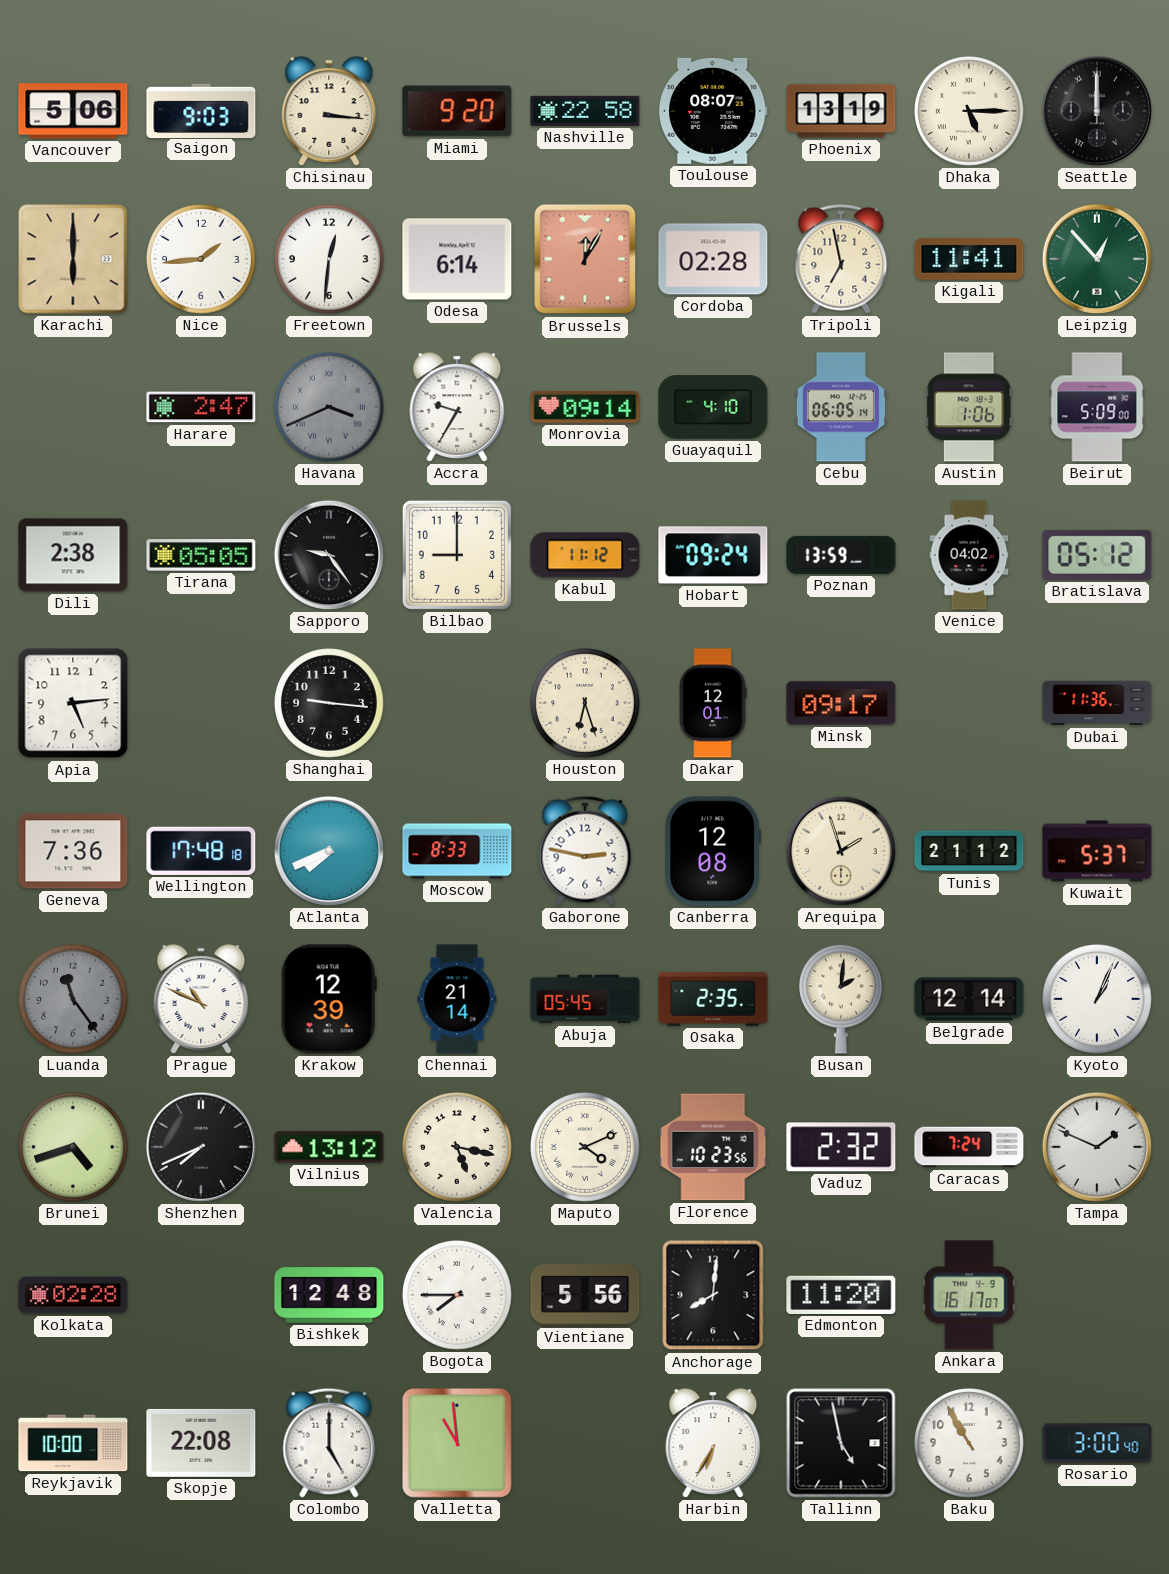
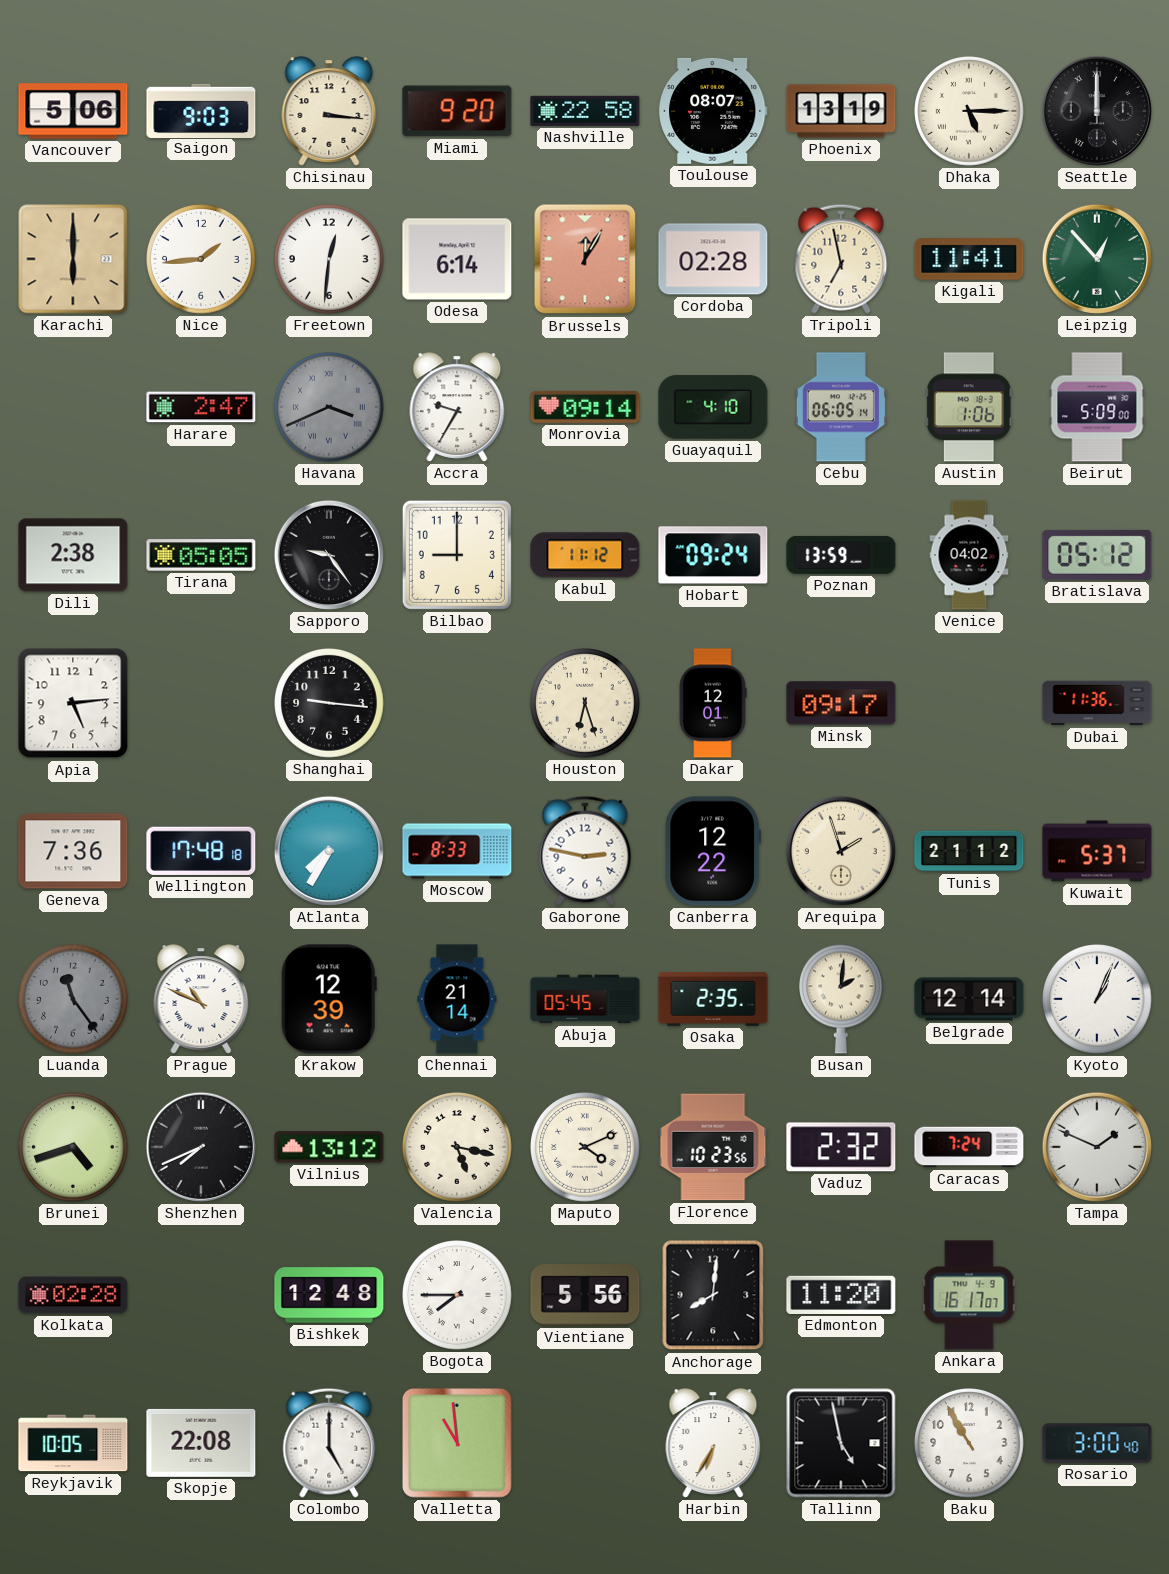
Atlanta: 7:41 -> 7:35 (329, 851)
Canberra: 12:08 -> 12:22 (712, 851)
Reykjavik: 10:00 -> 10:05 (73, 1443)
